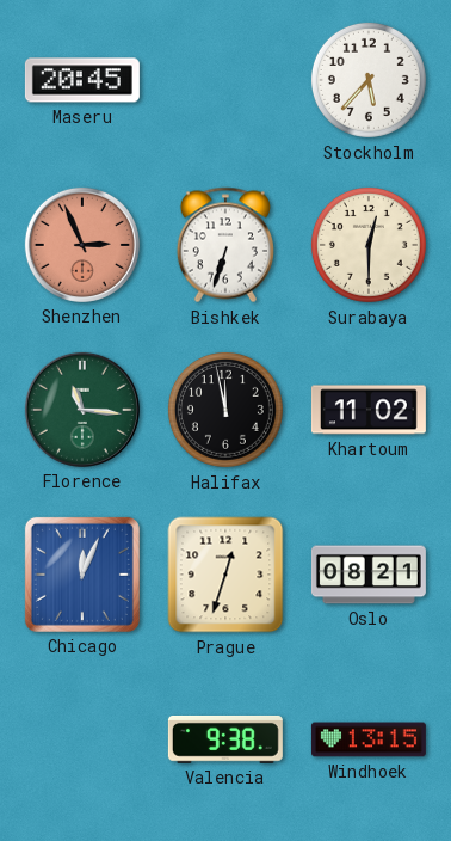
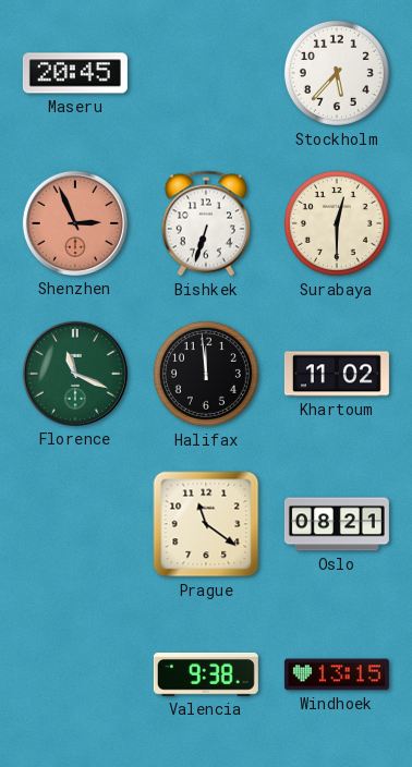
Florence: 11:16 -> 11:19 (75, 374)
Halifax: 11:58 -> 11:59 (206, 374)
Chicago: 12:04 -> none (82, 575)
Prague: 12:33 -> 11:21 (206, 524)
